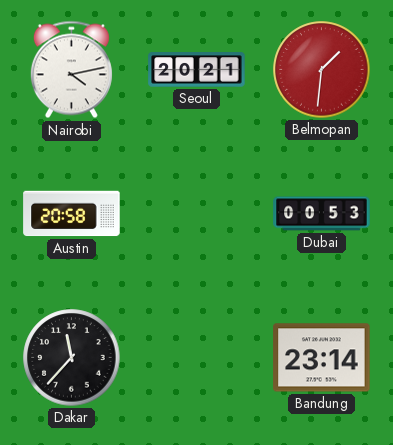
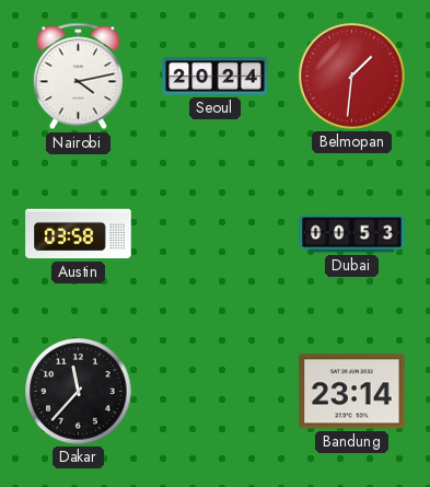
Seoul: 20:21 -> 20:24 (216, 77)
Austin: 20:58 -> 03:58 (79, 234)
